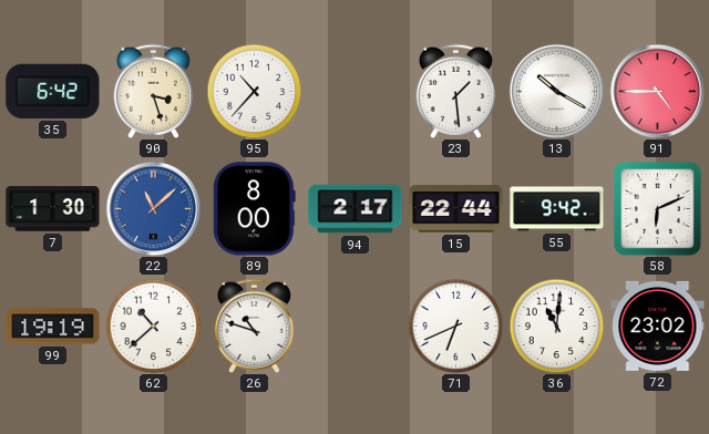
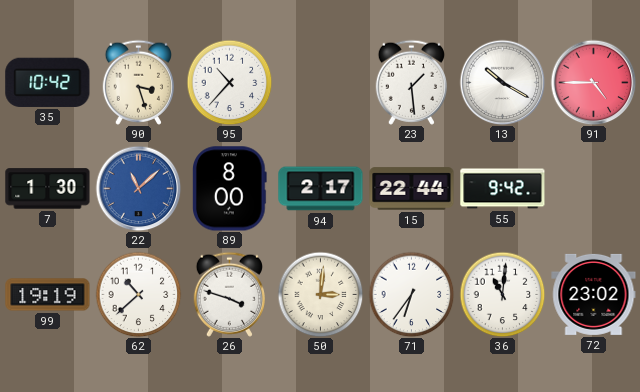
35: 6:42 -> 10:42 (48, 82)
58: 6:11 -> none (658, 209)
26: 10:48 -> 3:48 (229, 294)
50: none -> 3:01 (320, 294)
71: 6:41 -> 6:36 (411, 294)
